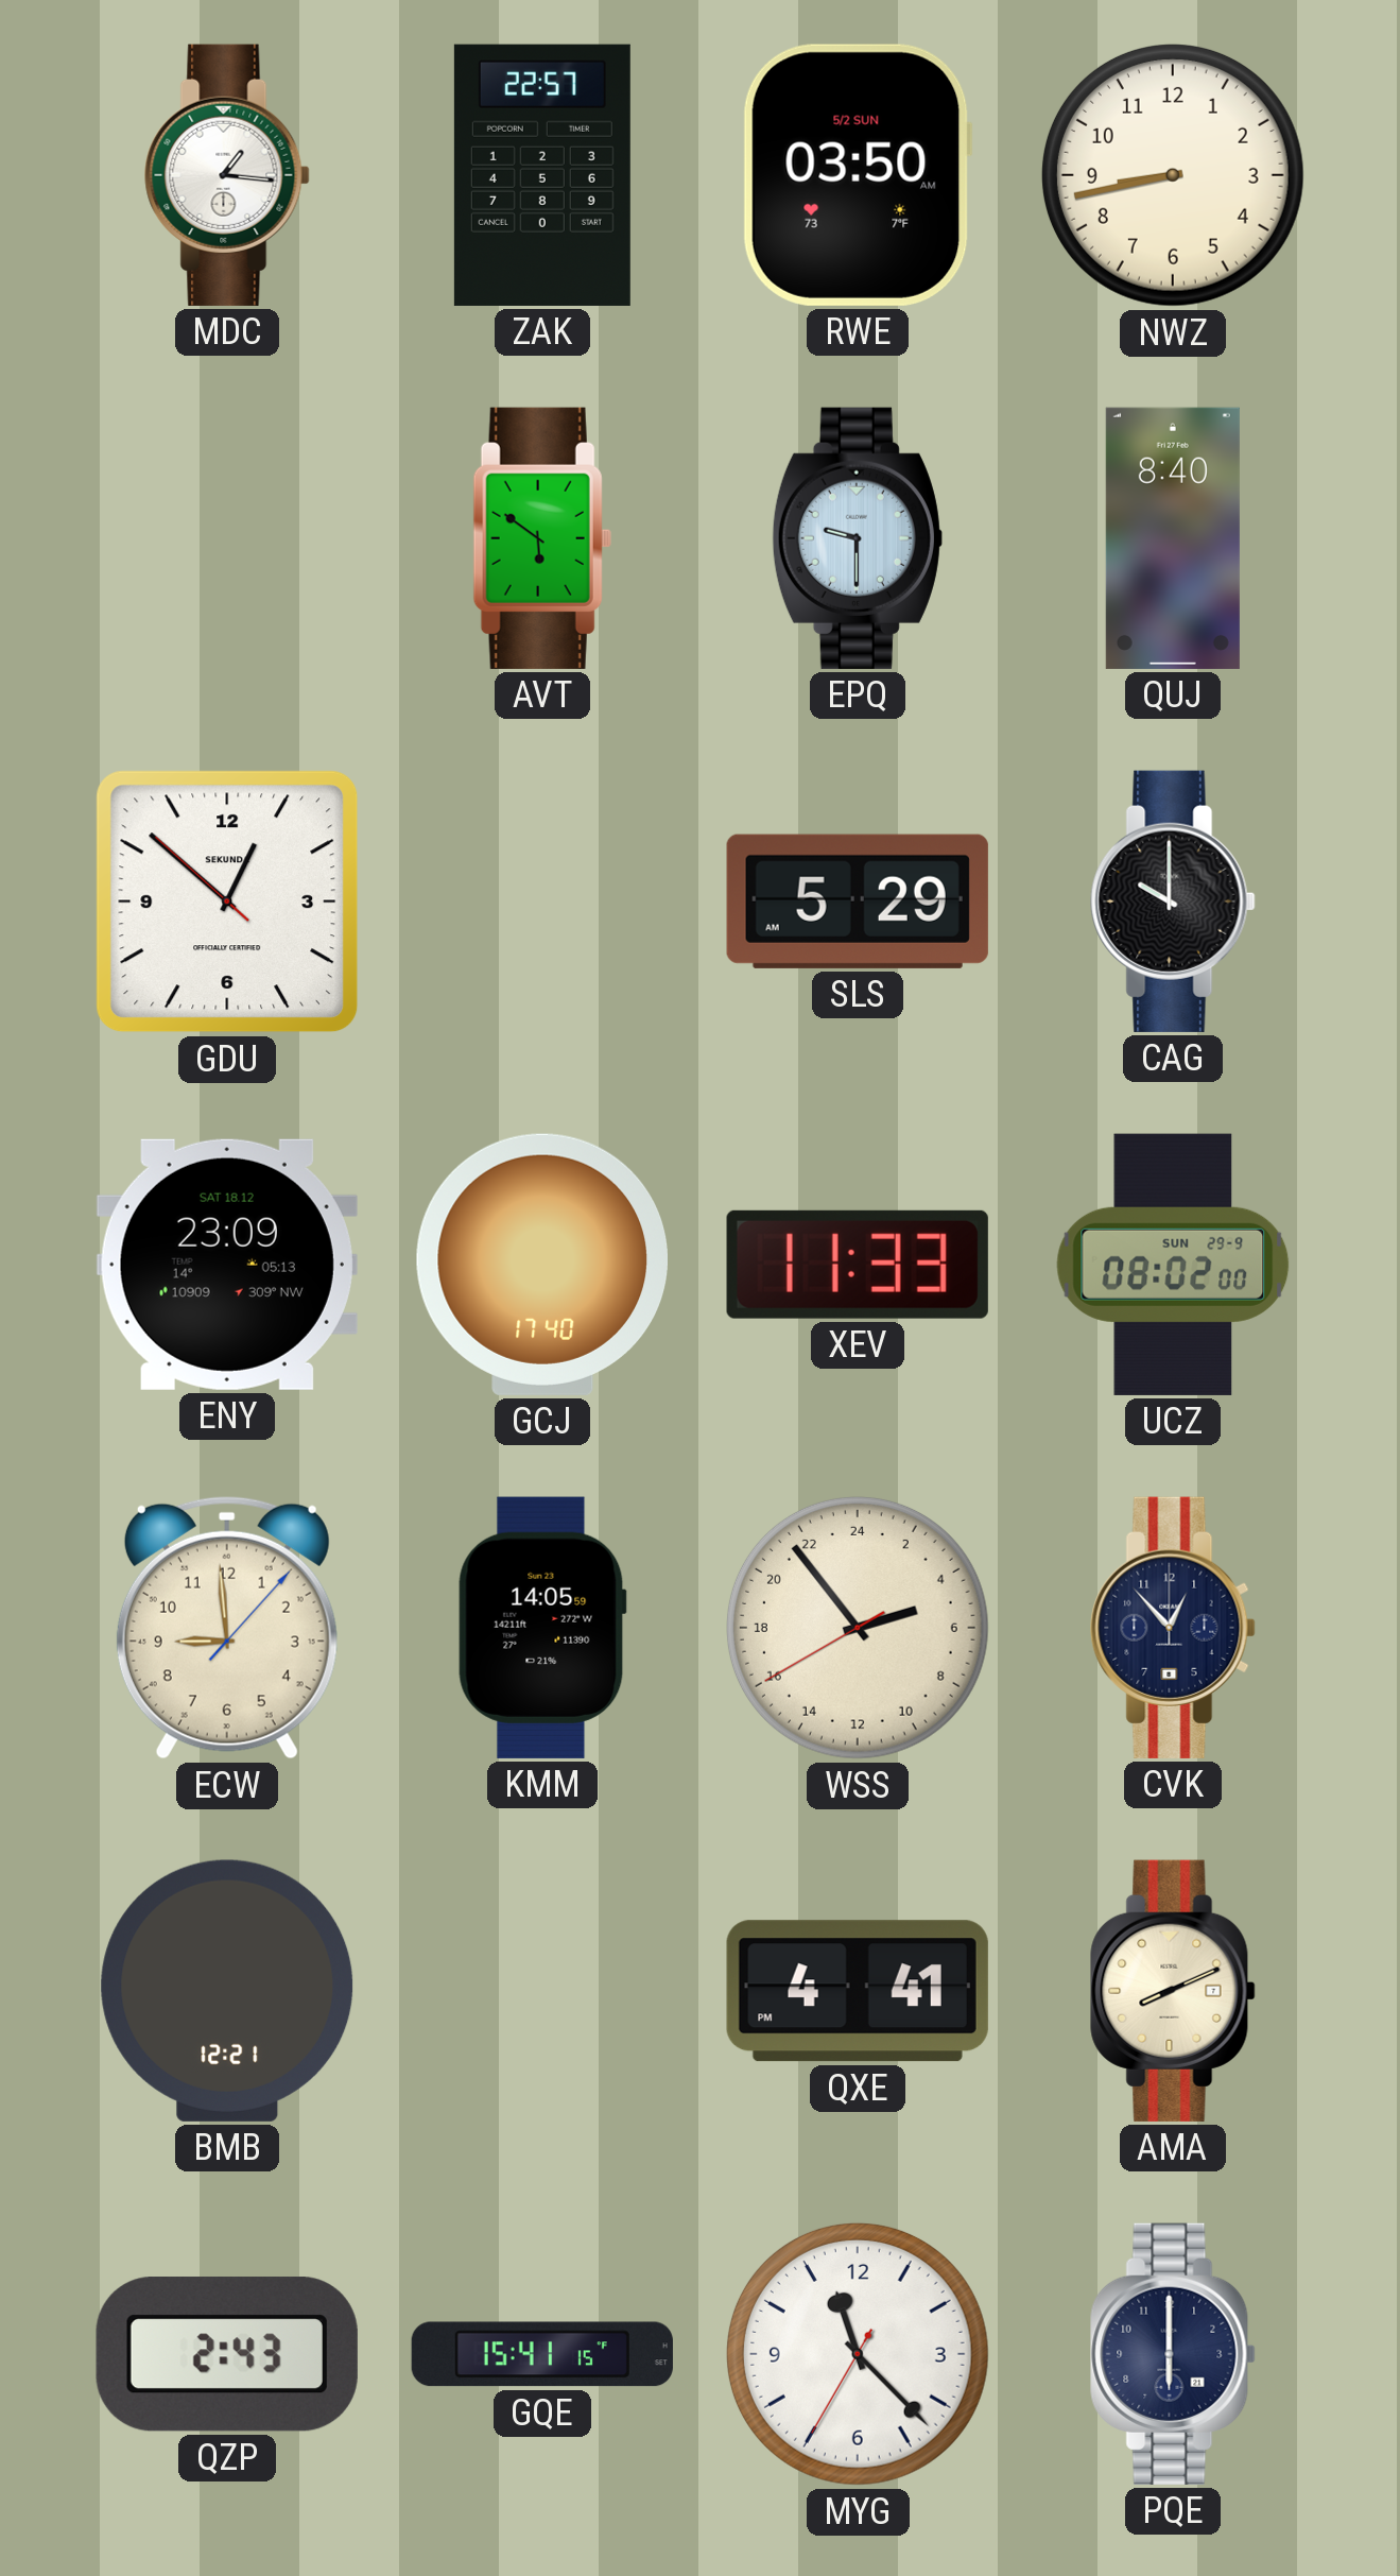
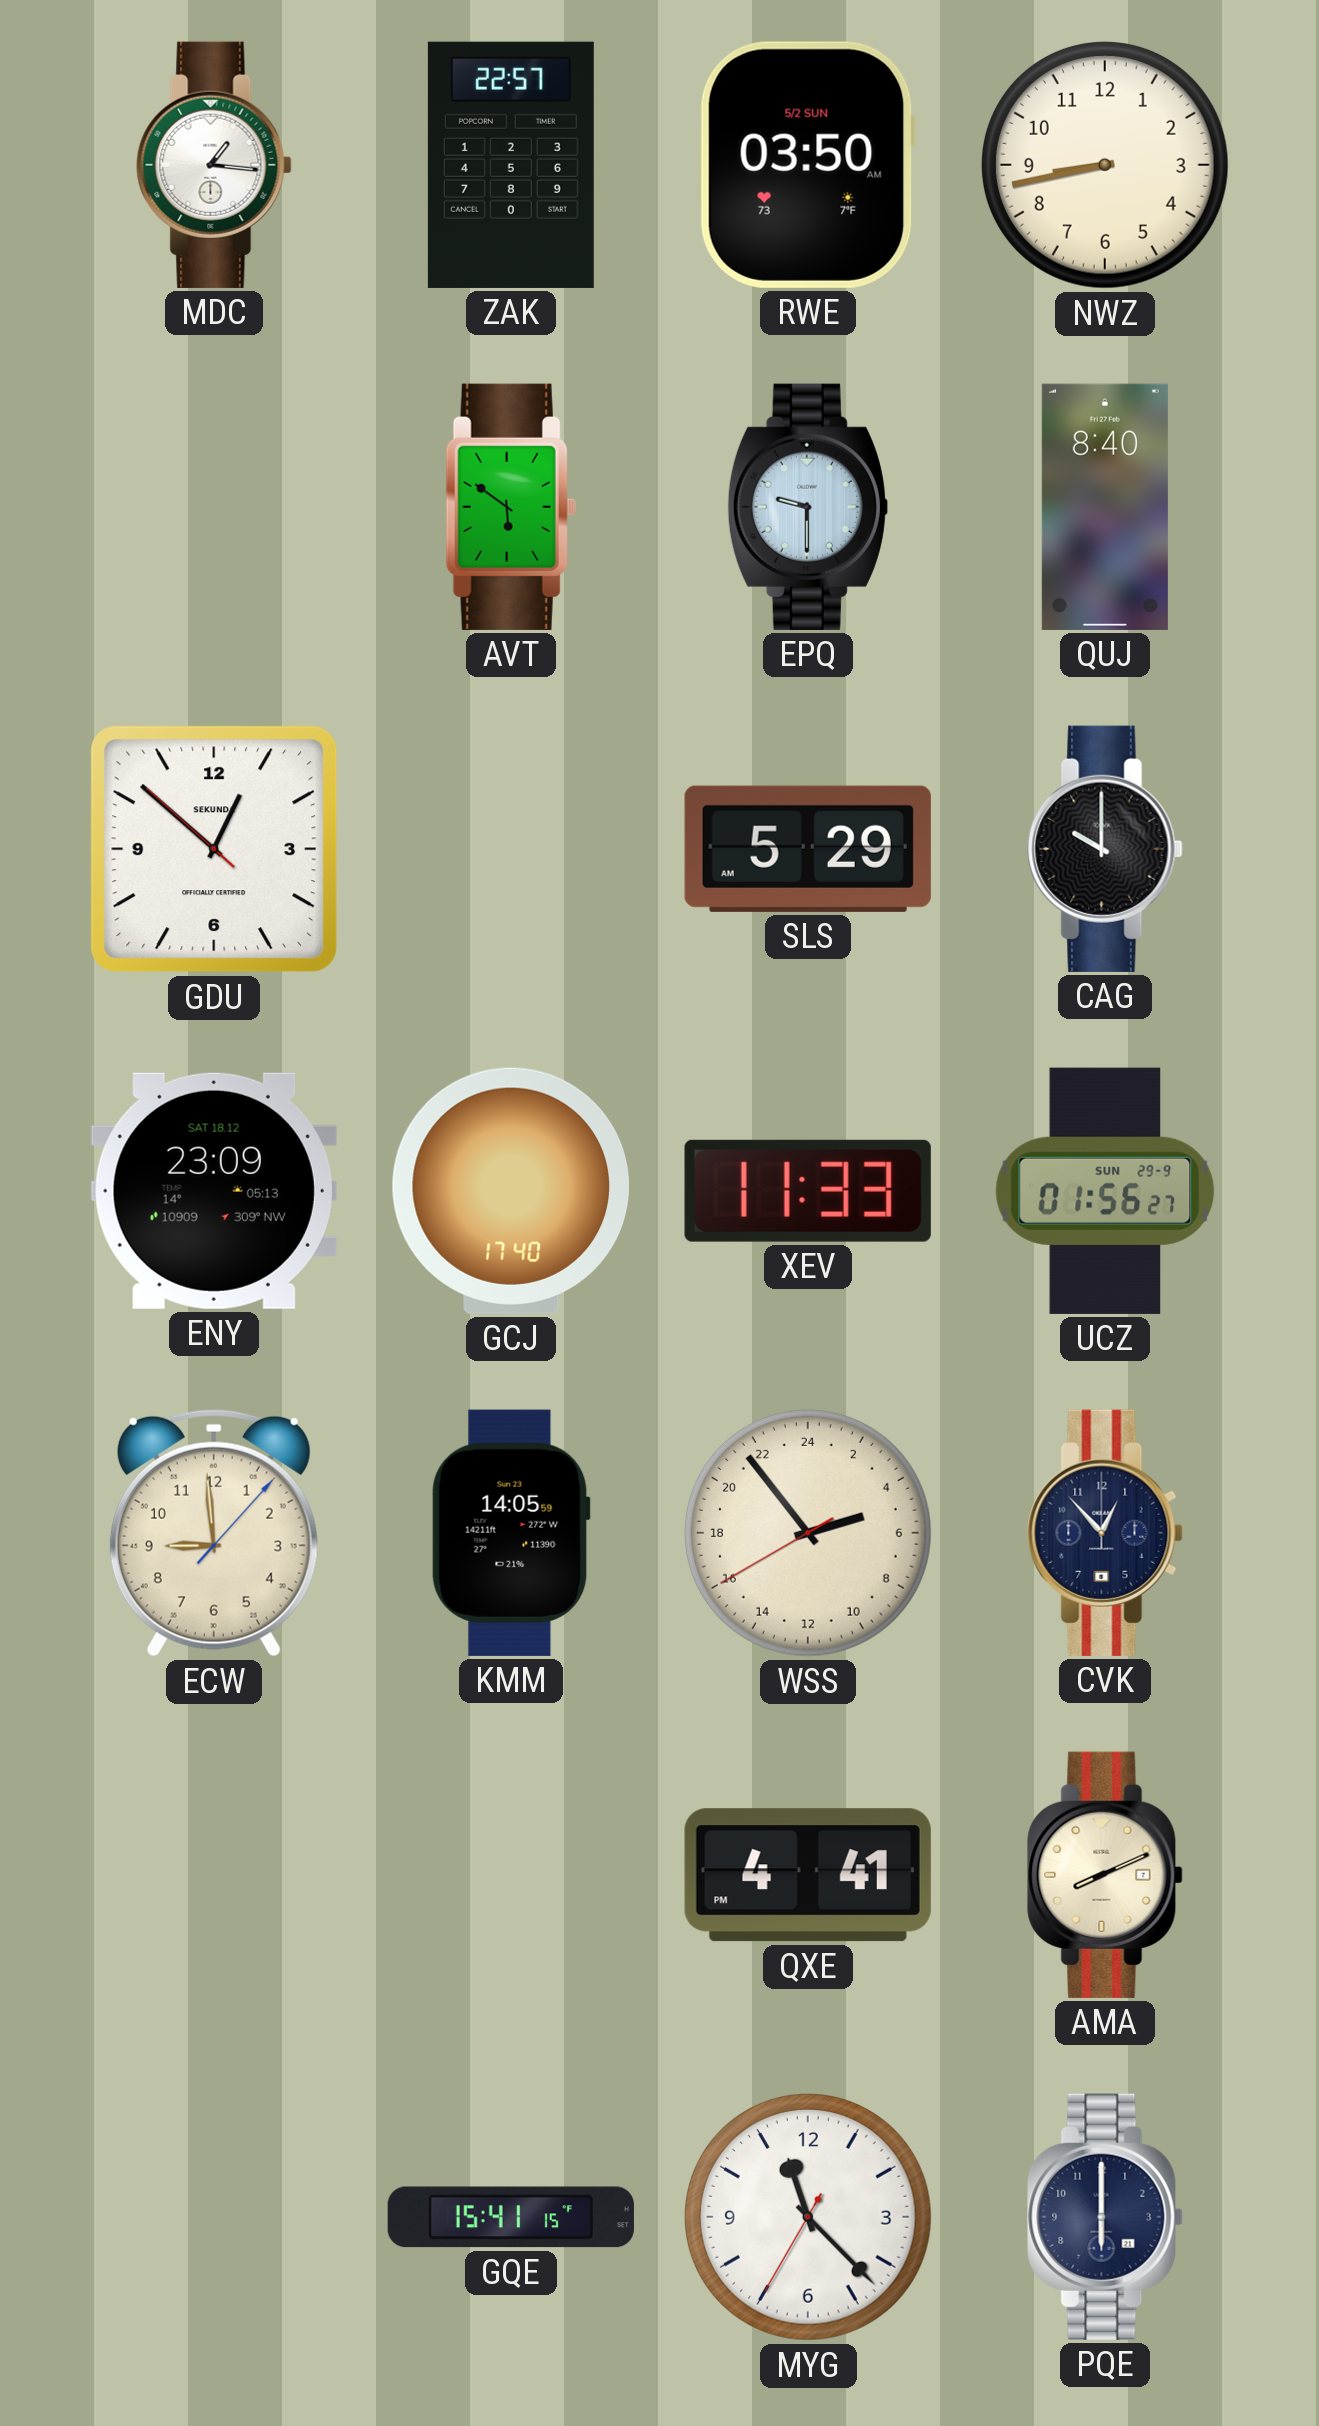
UCZ: 08:02 -> 01:56 (1105, 1191)
BMB: 12:21 -> none (227, 1991)
QZP: 2:43 -> none (227, 2355)
